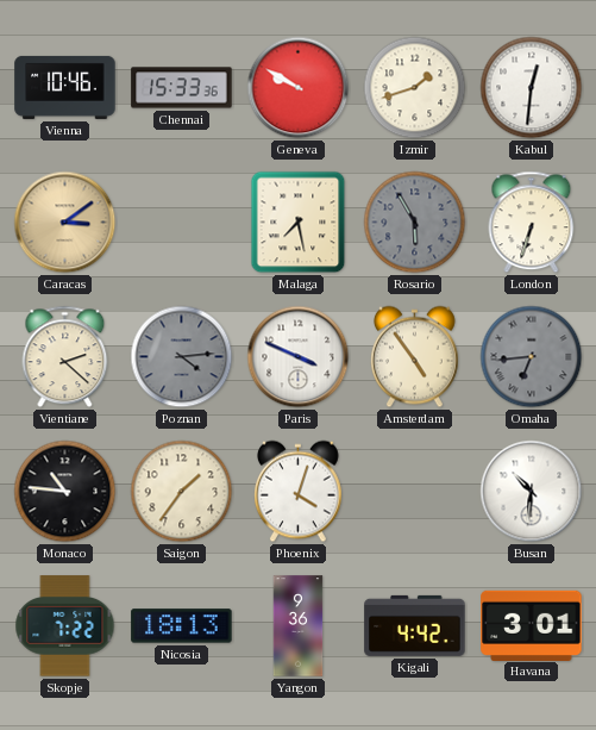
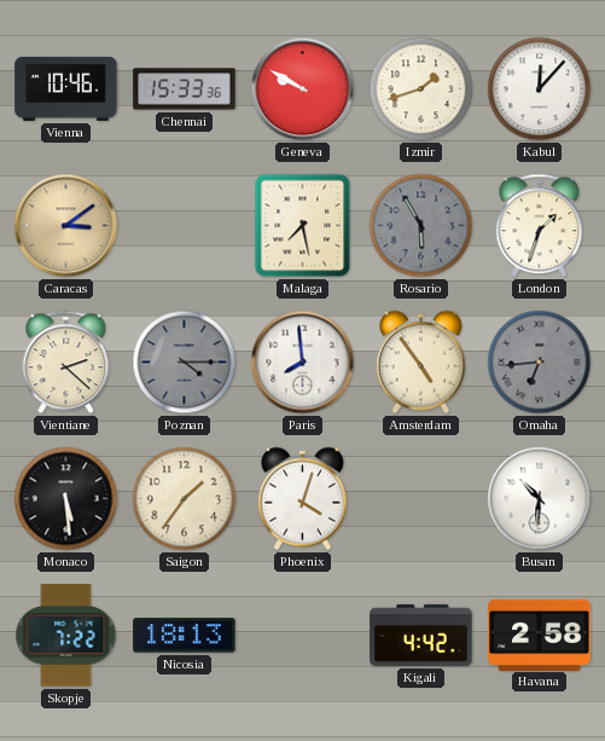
Kabul: 12:31 -> 12:07 (540, 89)
London: 6:33 -> 1:33 (540, 226)
Poznan: 4:14 -> 4:15 (185, 363)
Paris: 3:49 -> 7:59 (303, 363)
Monaco: 10:46 -> 5:29 (66, 499)
Yangon: 9:36 -> none (299, 626)
Havana: 3:01 -> 2:58 (540, 635)
